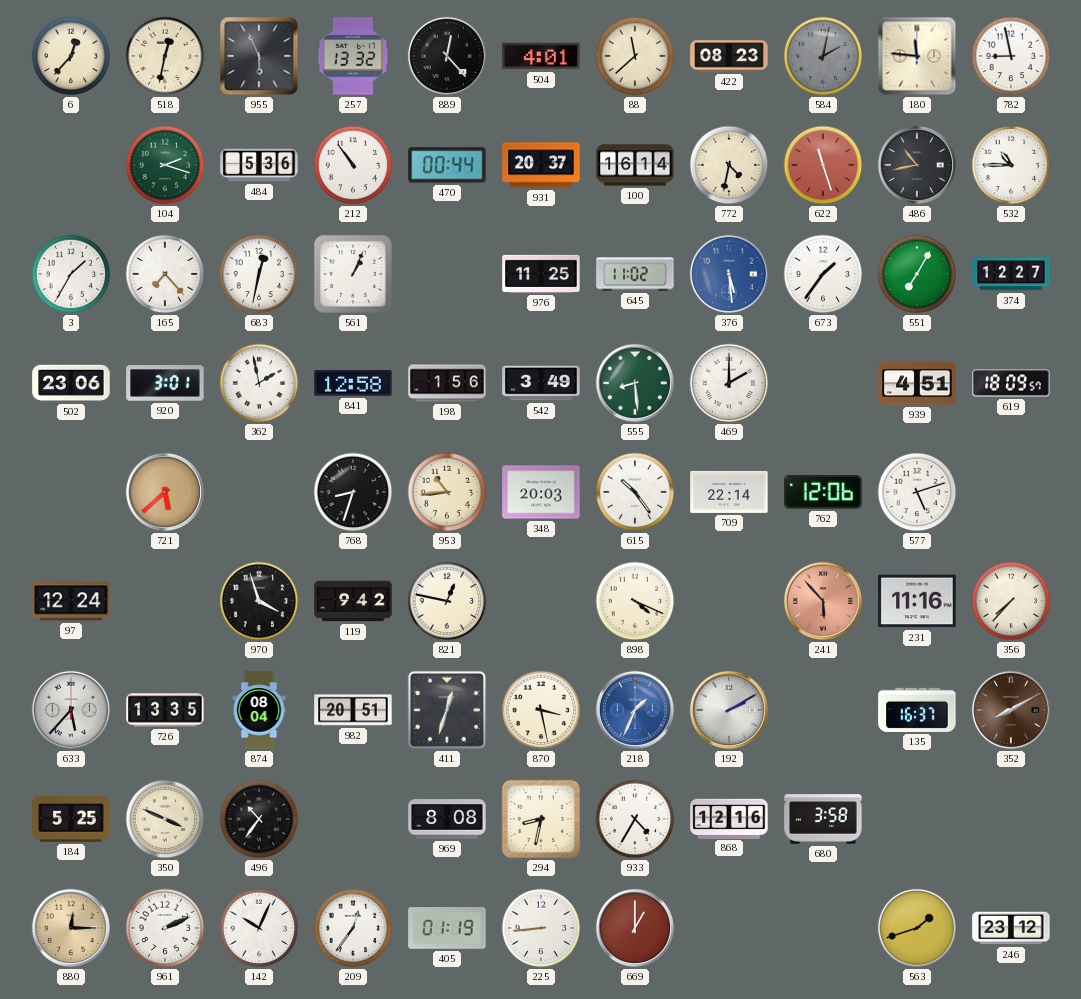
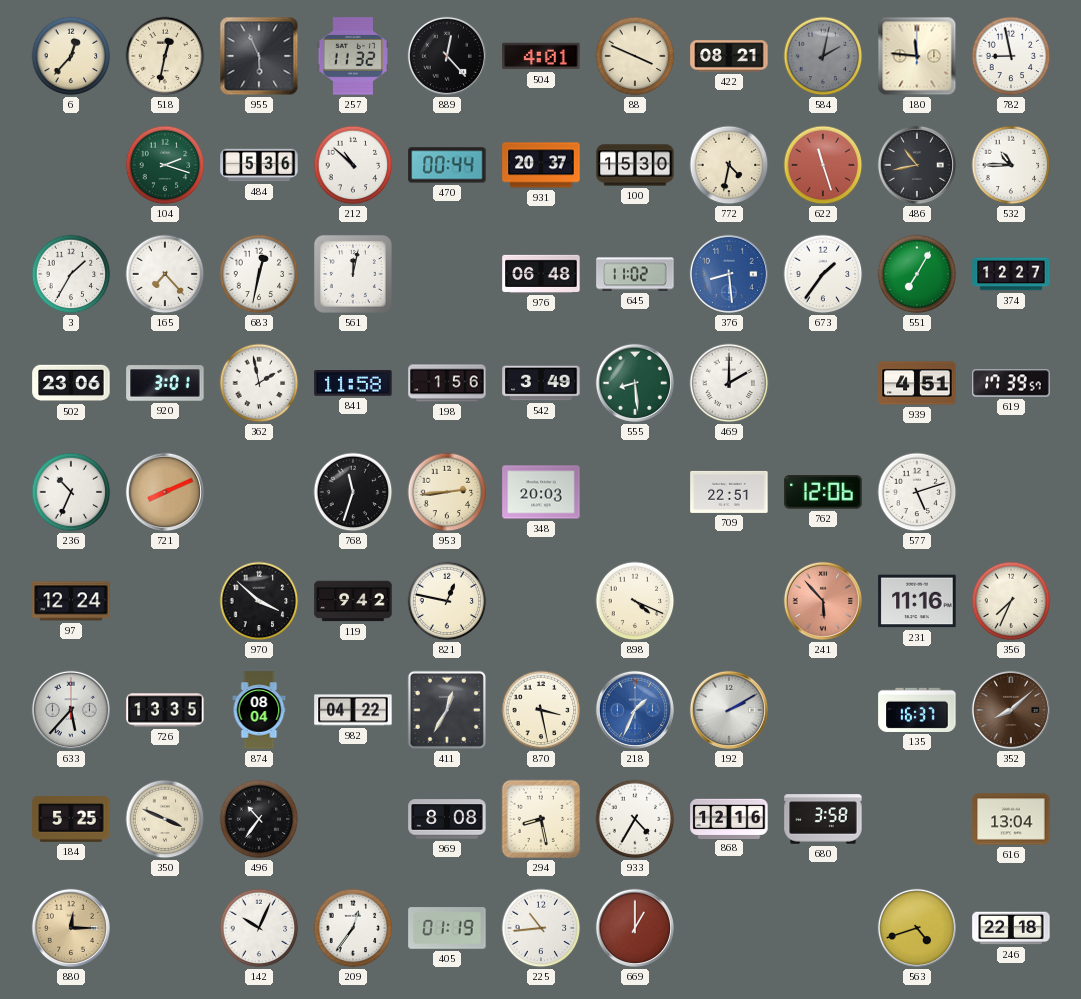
257: 13:32 -> 11:32 (353, 56)
88: 11:38 -> 3:49 (635, 56)
422: 08:23 -> 08:21 (729, 56)
212: 10:54 -> 10:52 (353, 165)
100: 16:14 -> 15:30 (635, 165)
561: 1:04 -> 12:02 (353, 274)
976: 11:25 -> 06:48 (541, 274)
376: 5:29 -> 8:29 (729, 274)
841: 12:58 -> 11:58 (353, 384)
619: 18:09 -> 17:39 (1011, 383)
236: none -> 10:34 (71, 492)
721: 5:38 -> 8:11 (165, 492)
768: 8:33 -> 11:33 (353, 492)
953: 10:44 -> 2:44 (447, 492)
615: 10:24 -> none (635, 492)
709: 22:14 -> 22:51 (729, 492)
970: 3:57 -> 3:52 (259, 601)
356: 7:37 -> 7:34 (1011, 601)
982: 20:51 -> 04:22 (353, 710)
411: 12:33 -> 12:35 (447, 710)
352: 8:10 -> 8:08 (1011, 710)
294: 8:32 -> 8:28 (541, 819)
616: none -> 13:04 (1011, 819)
961: 2:11 -> none (165, 928)
225: 8:44 -> 10:44 (541, 928)
563: 1:42 -> 4:42 (917, 928)
246: 23:12 -> 22:18 (1011, 928)
